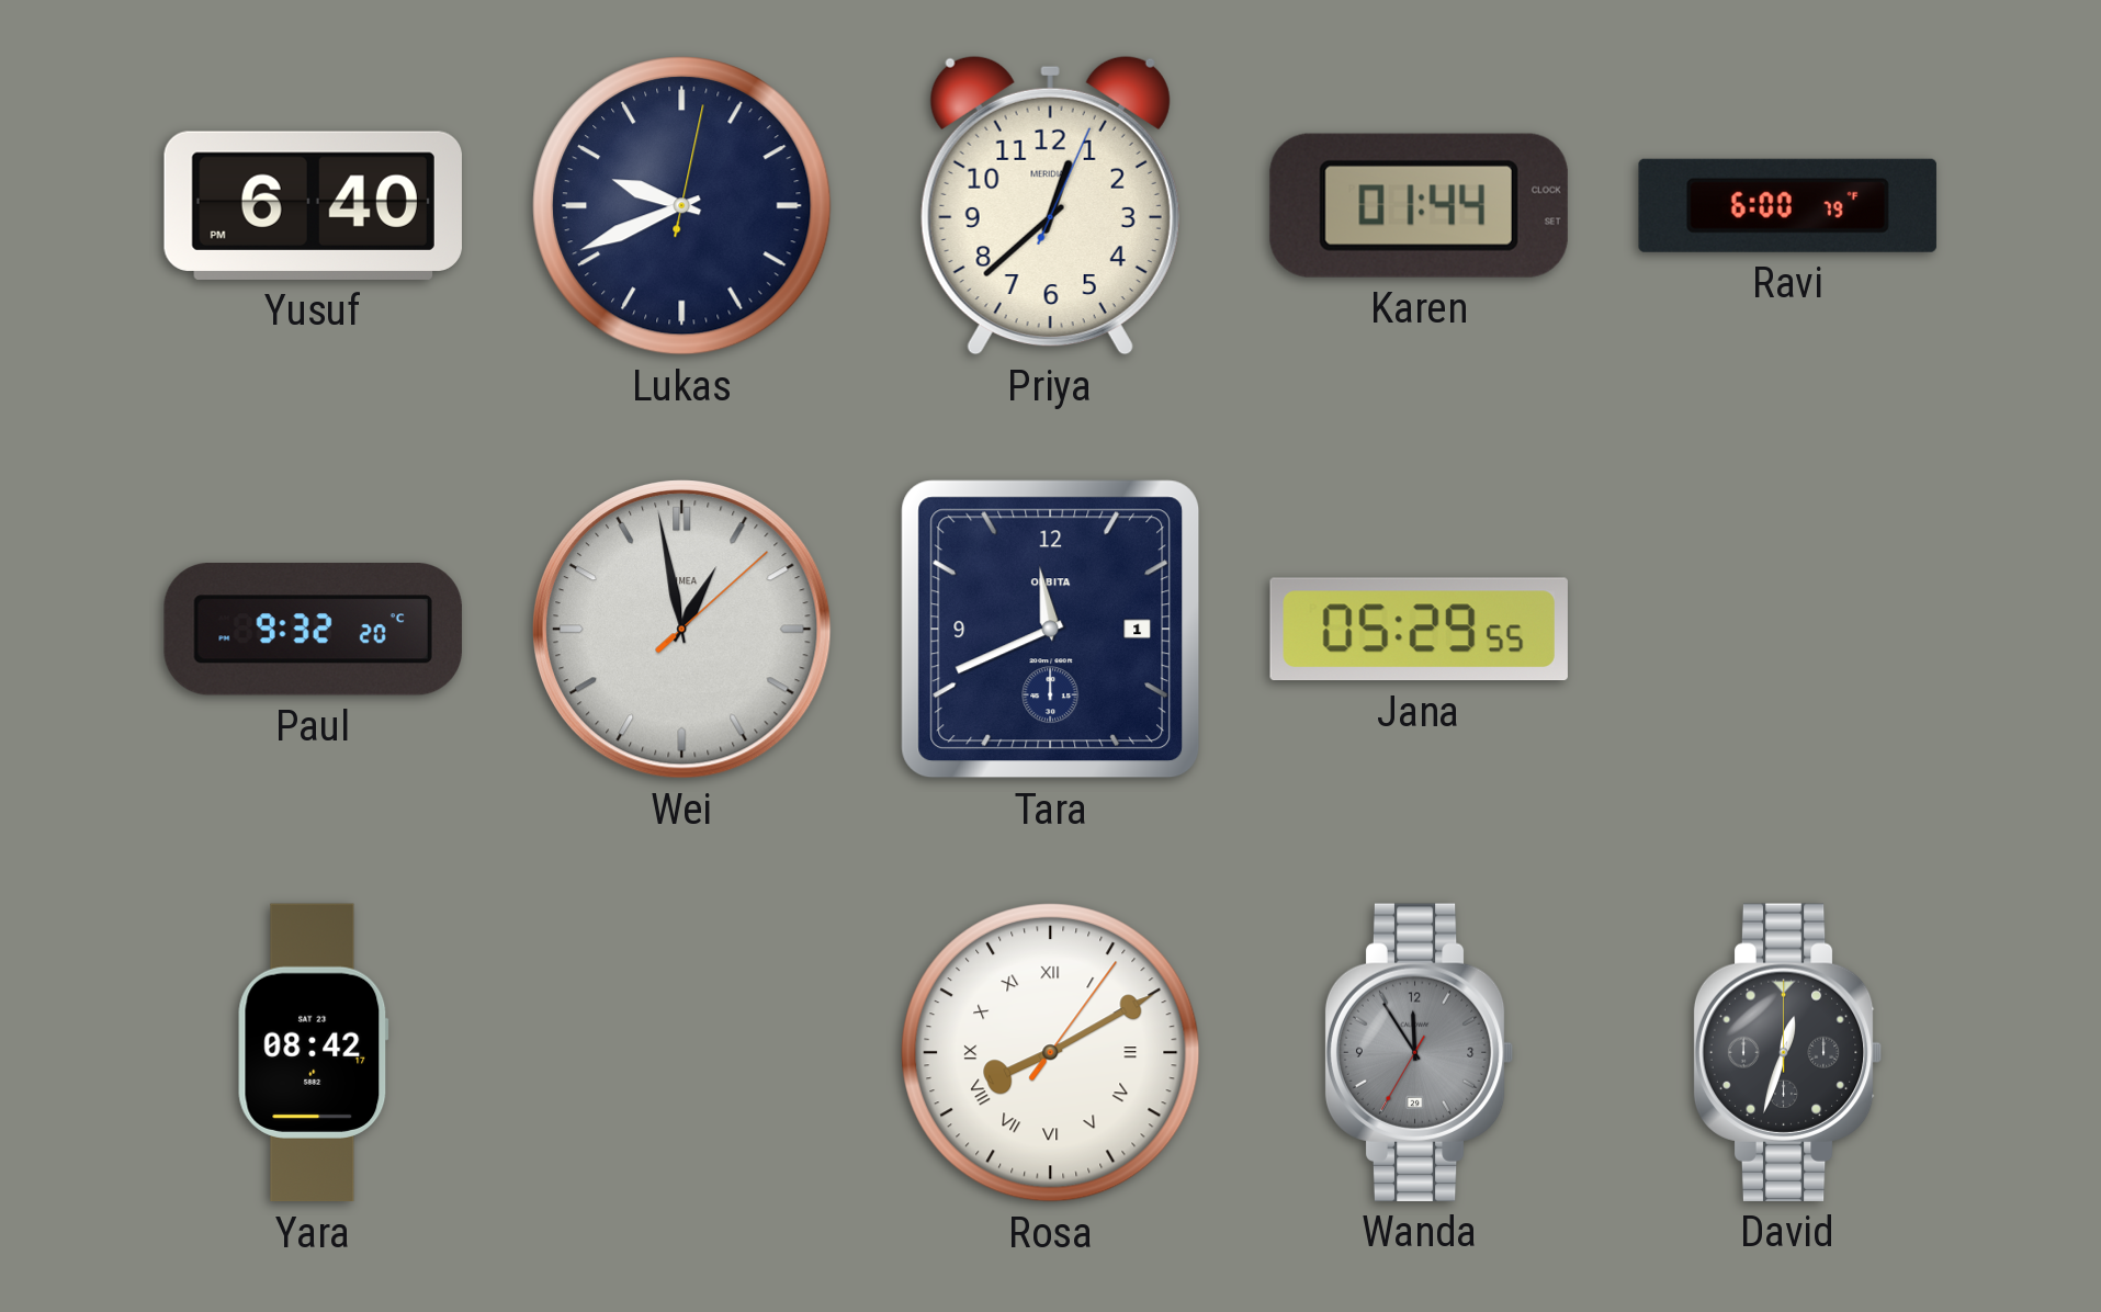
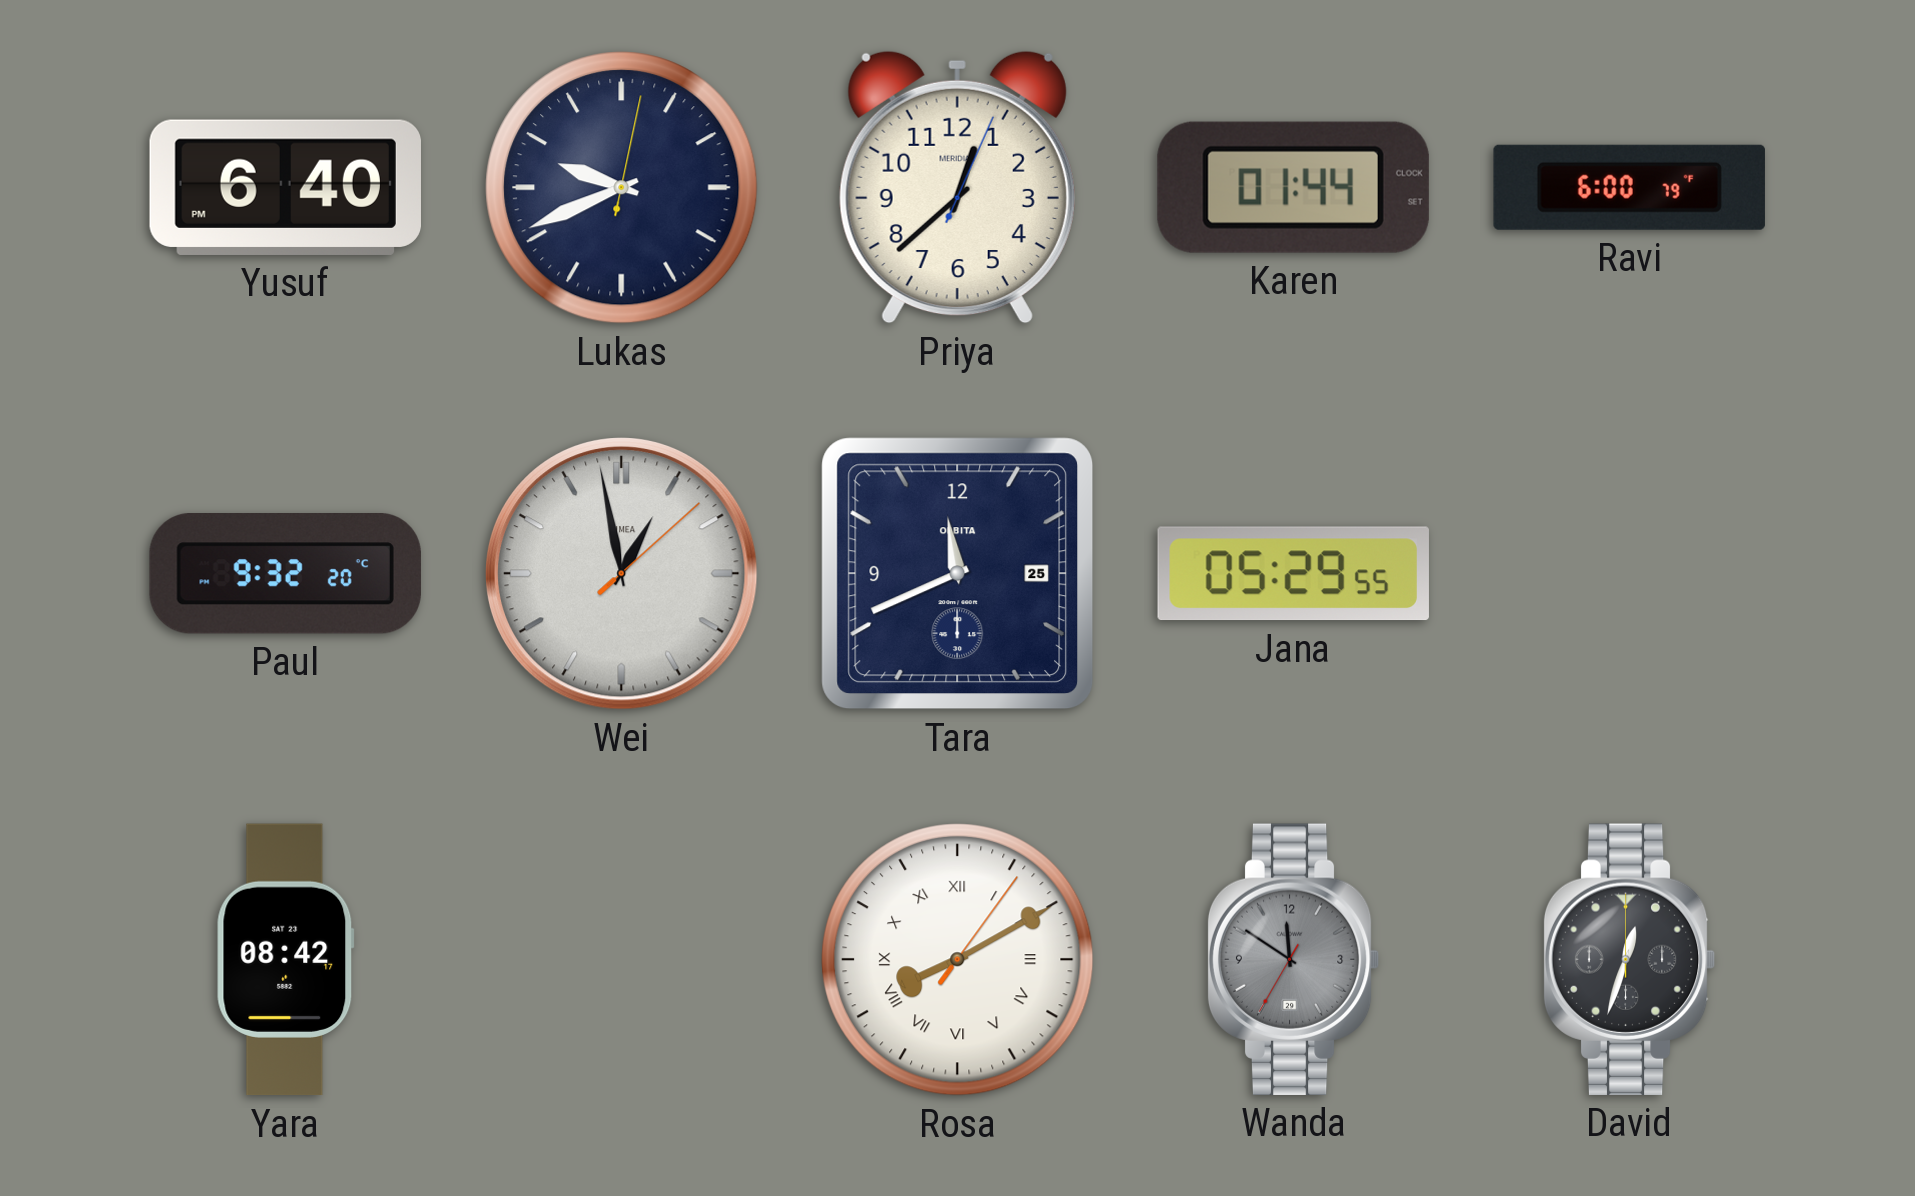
Tara date: 1 -> 25 (958, 574)
Wanda: 11:54 -> 11:50 (1293, 959)
